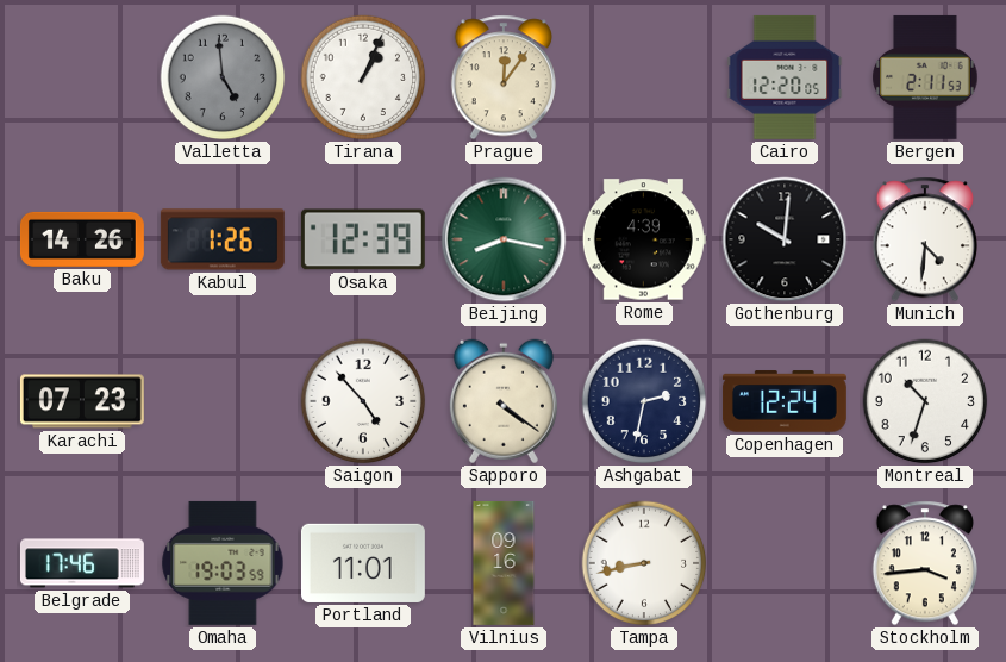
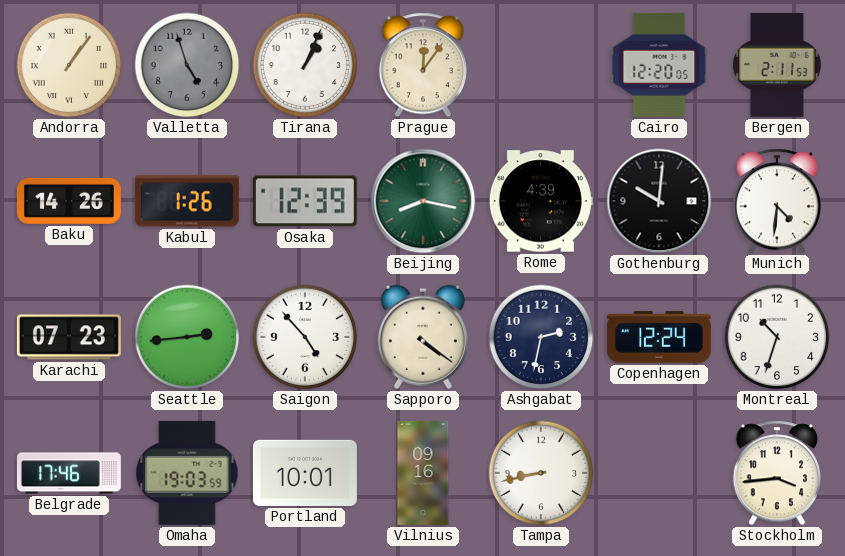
Andorra: none -> 1:06 (69, 65)
Valletta: 4:59 -> 4:57 (187, 65)
Seattle: none -> 2:44 (187, 337)
Portland: 11:01 -> 10:01 (305, 473)
